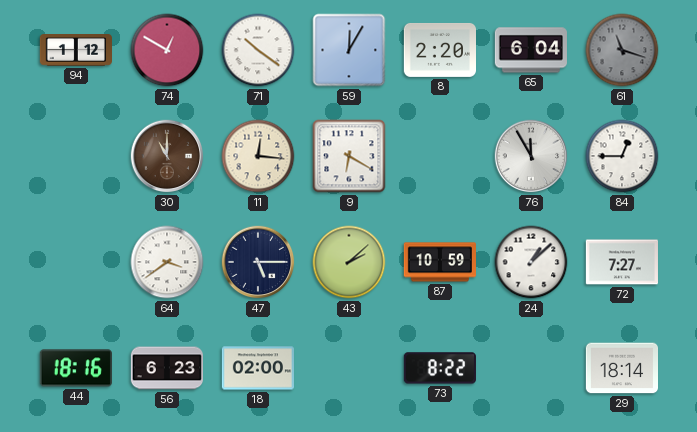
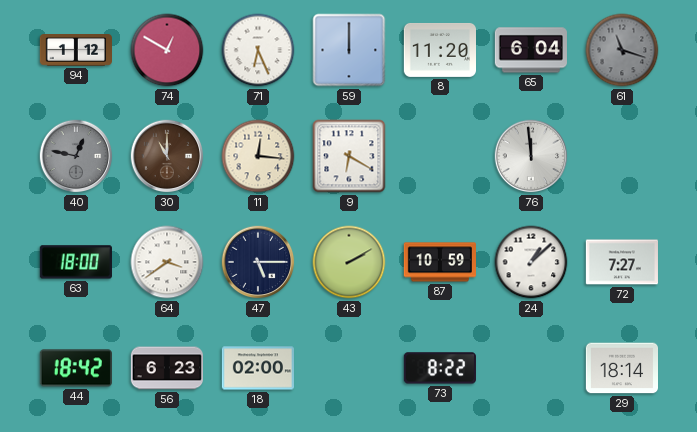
71: 10:21 -> 6:26 (258, 50)
59: 12:05 -> 12:00 (349, 50)
8: 2:20 -> 11:20 (439, 50)
40: none -> 12:47 (76, 156)
76: 11:55 -> 11:59 (531, 156)
84: 12:45 -> none (622, 156)
63: none -> 18:00 (76, 262)
43: 2:08 -> 2:10 (349, 262)
44: 18:16 -> 18:42 (76, 368)
